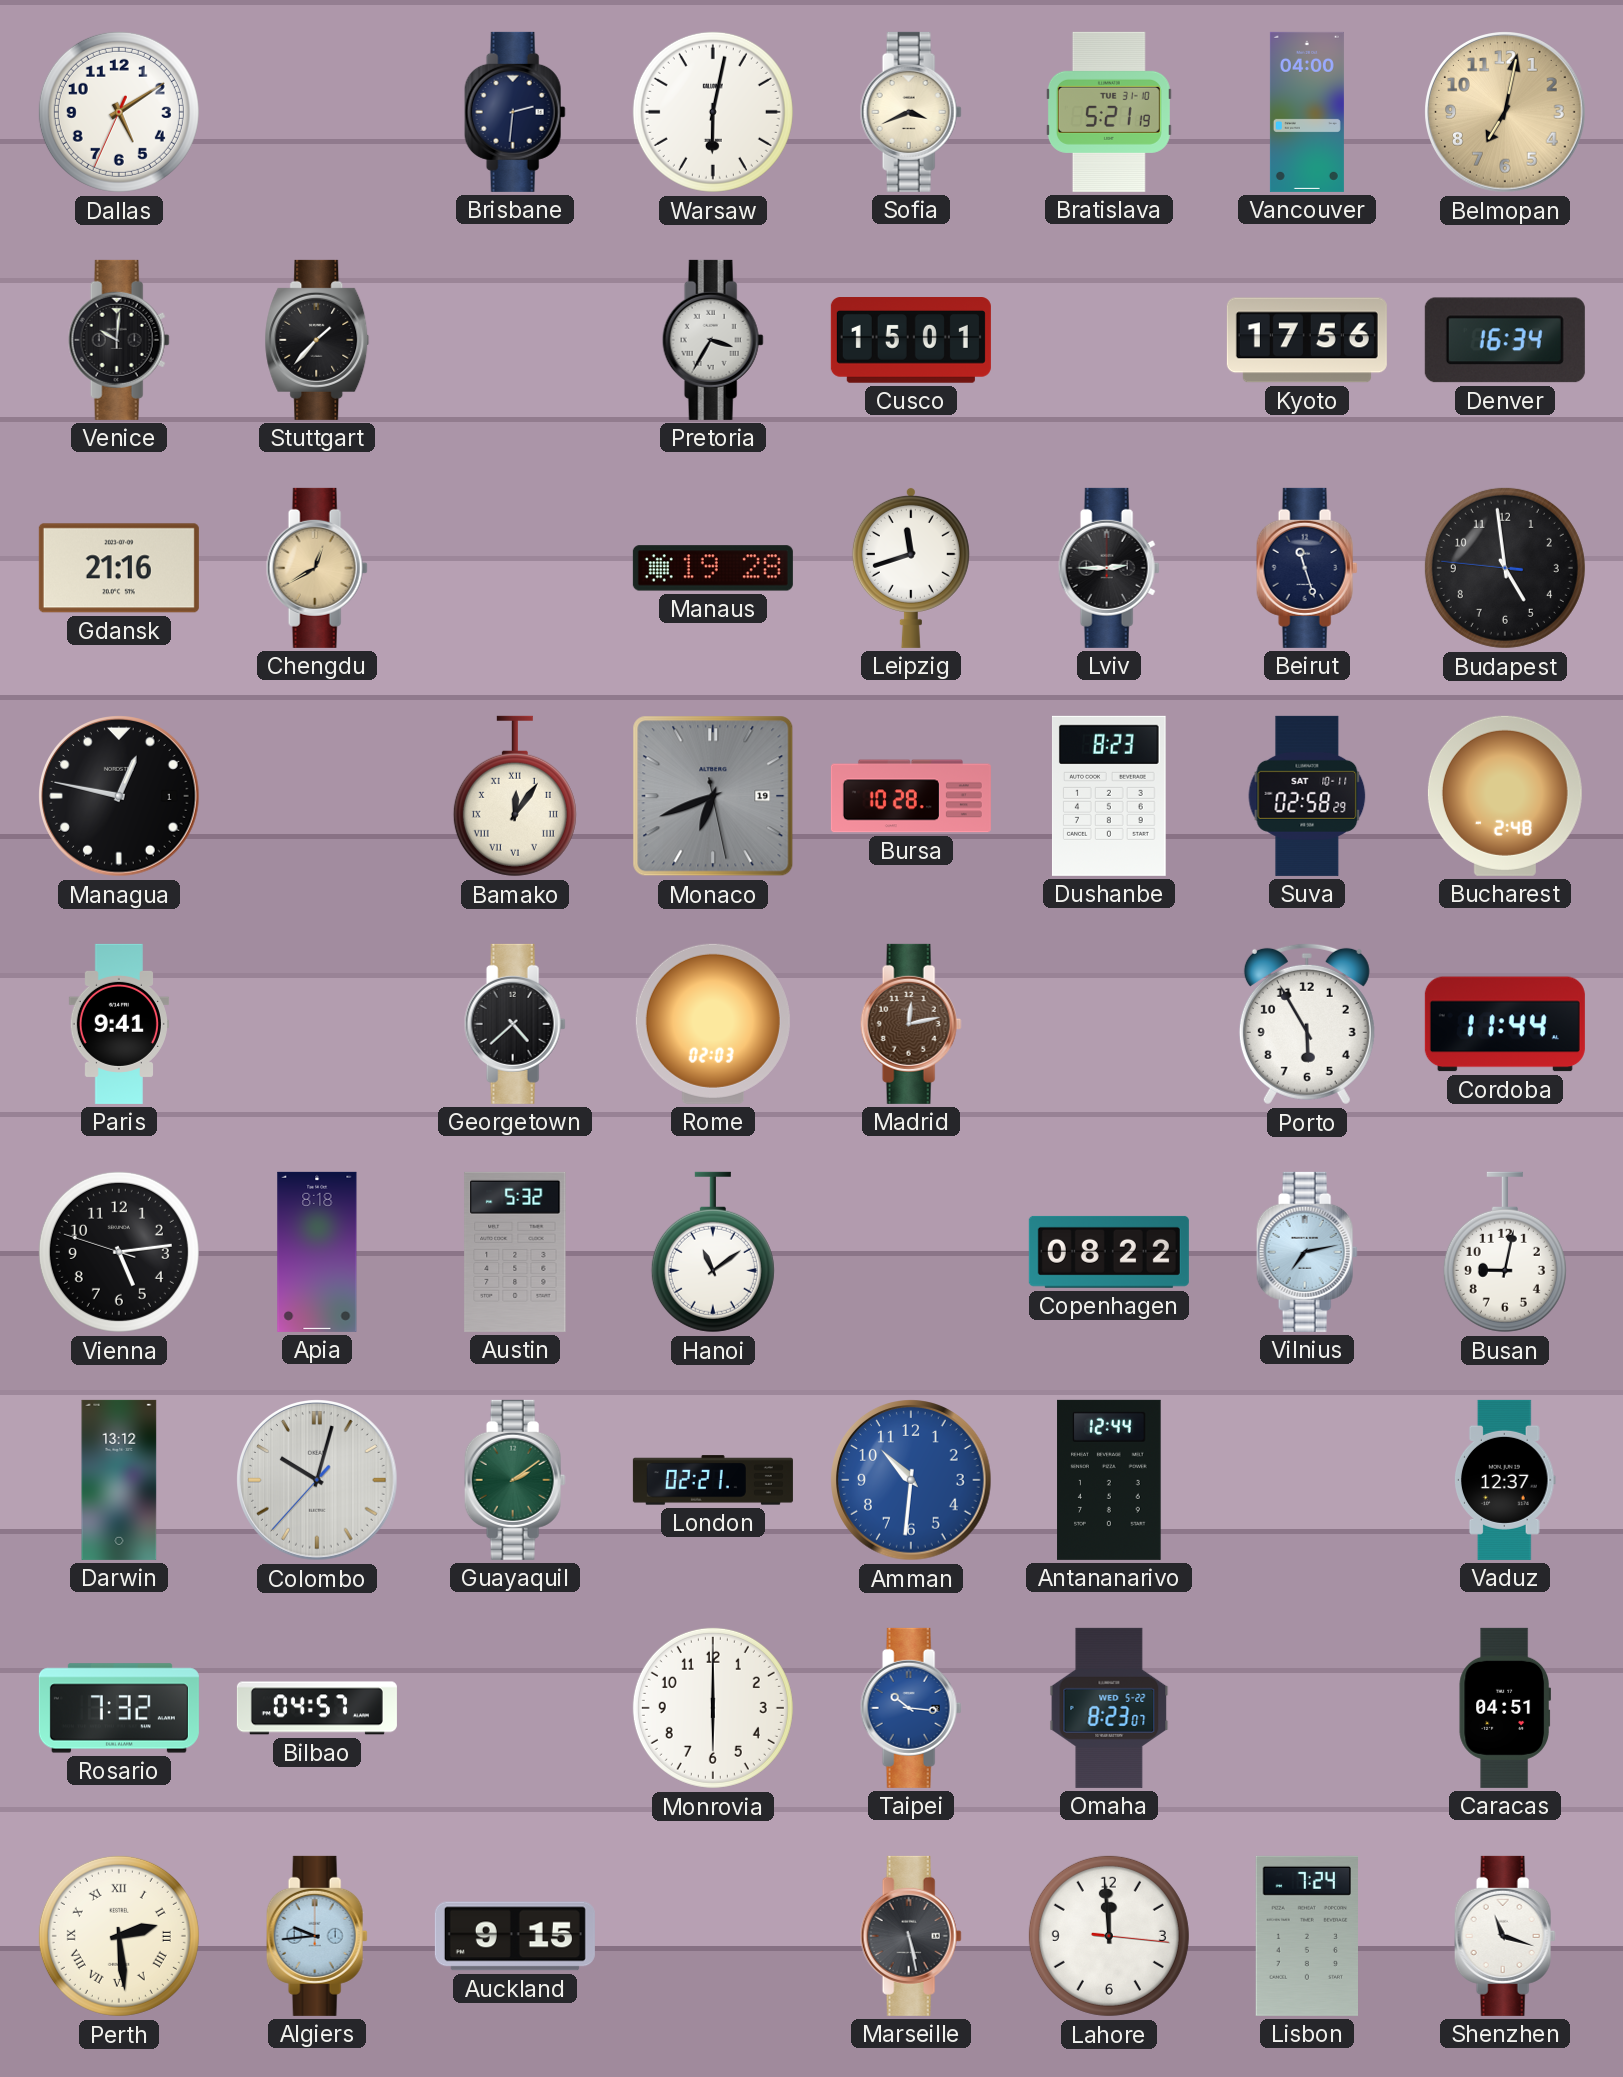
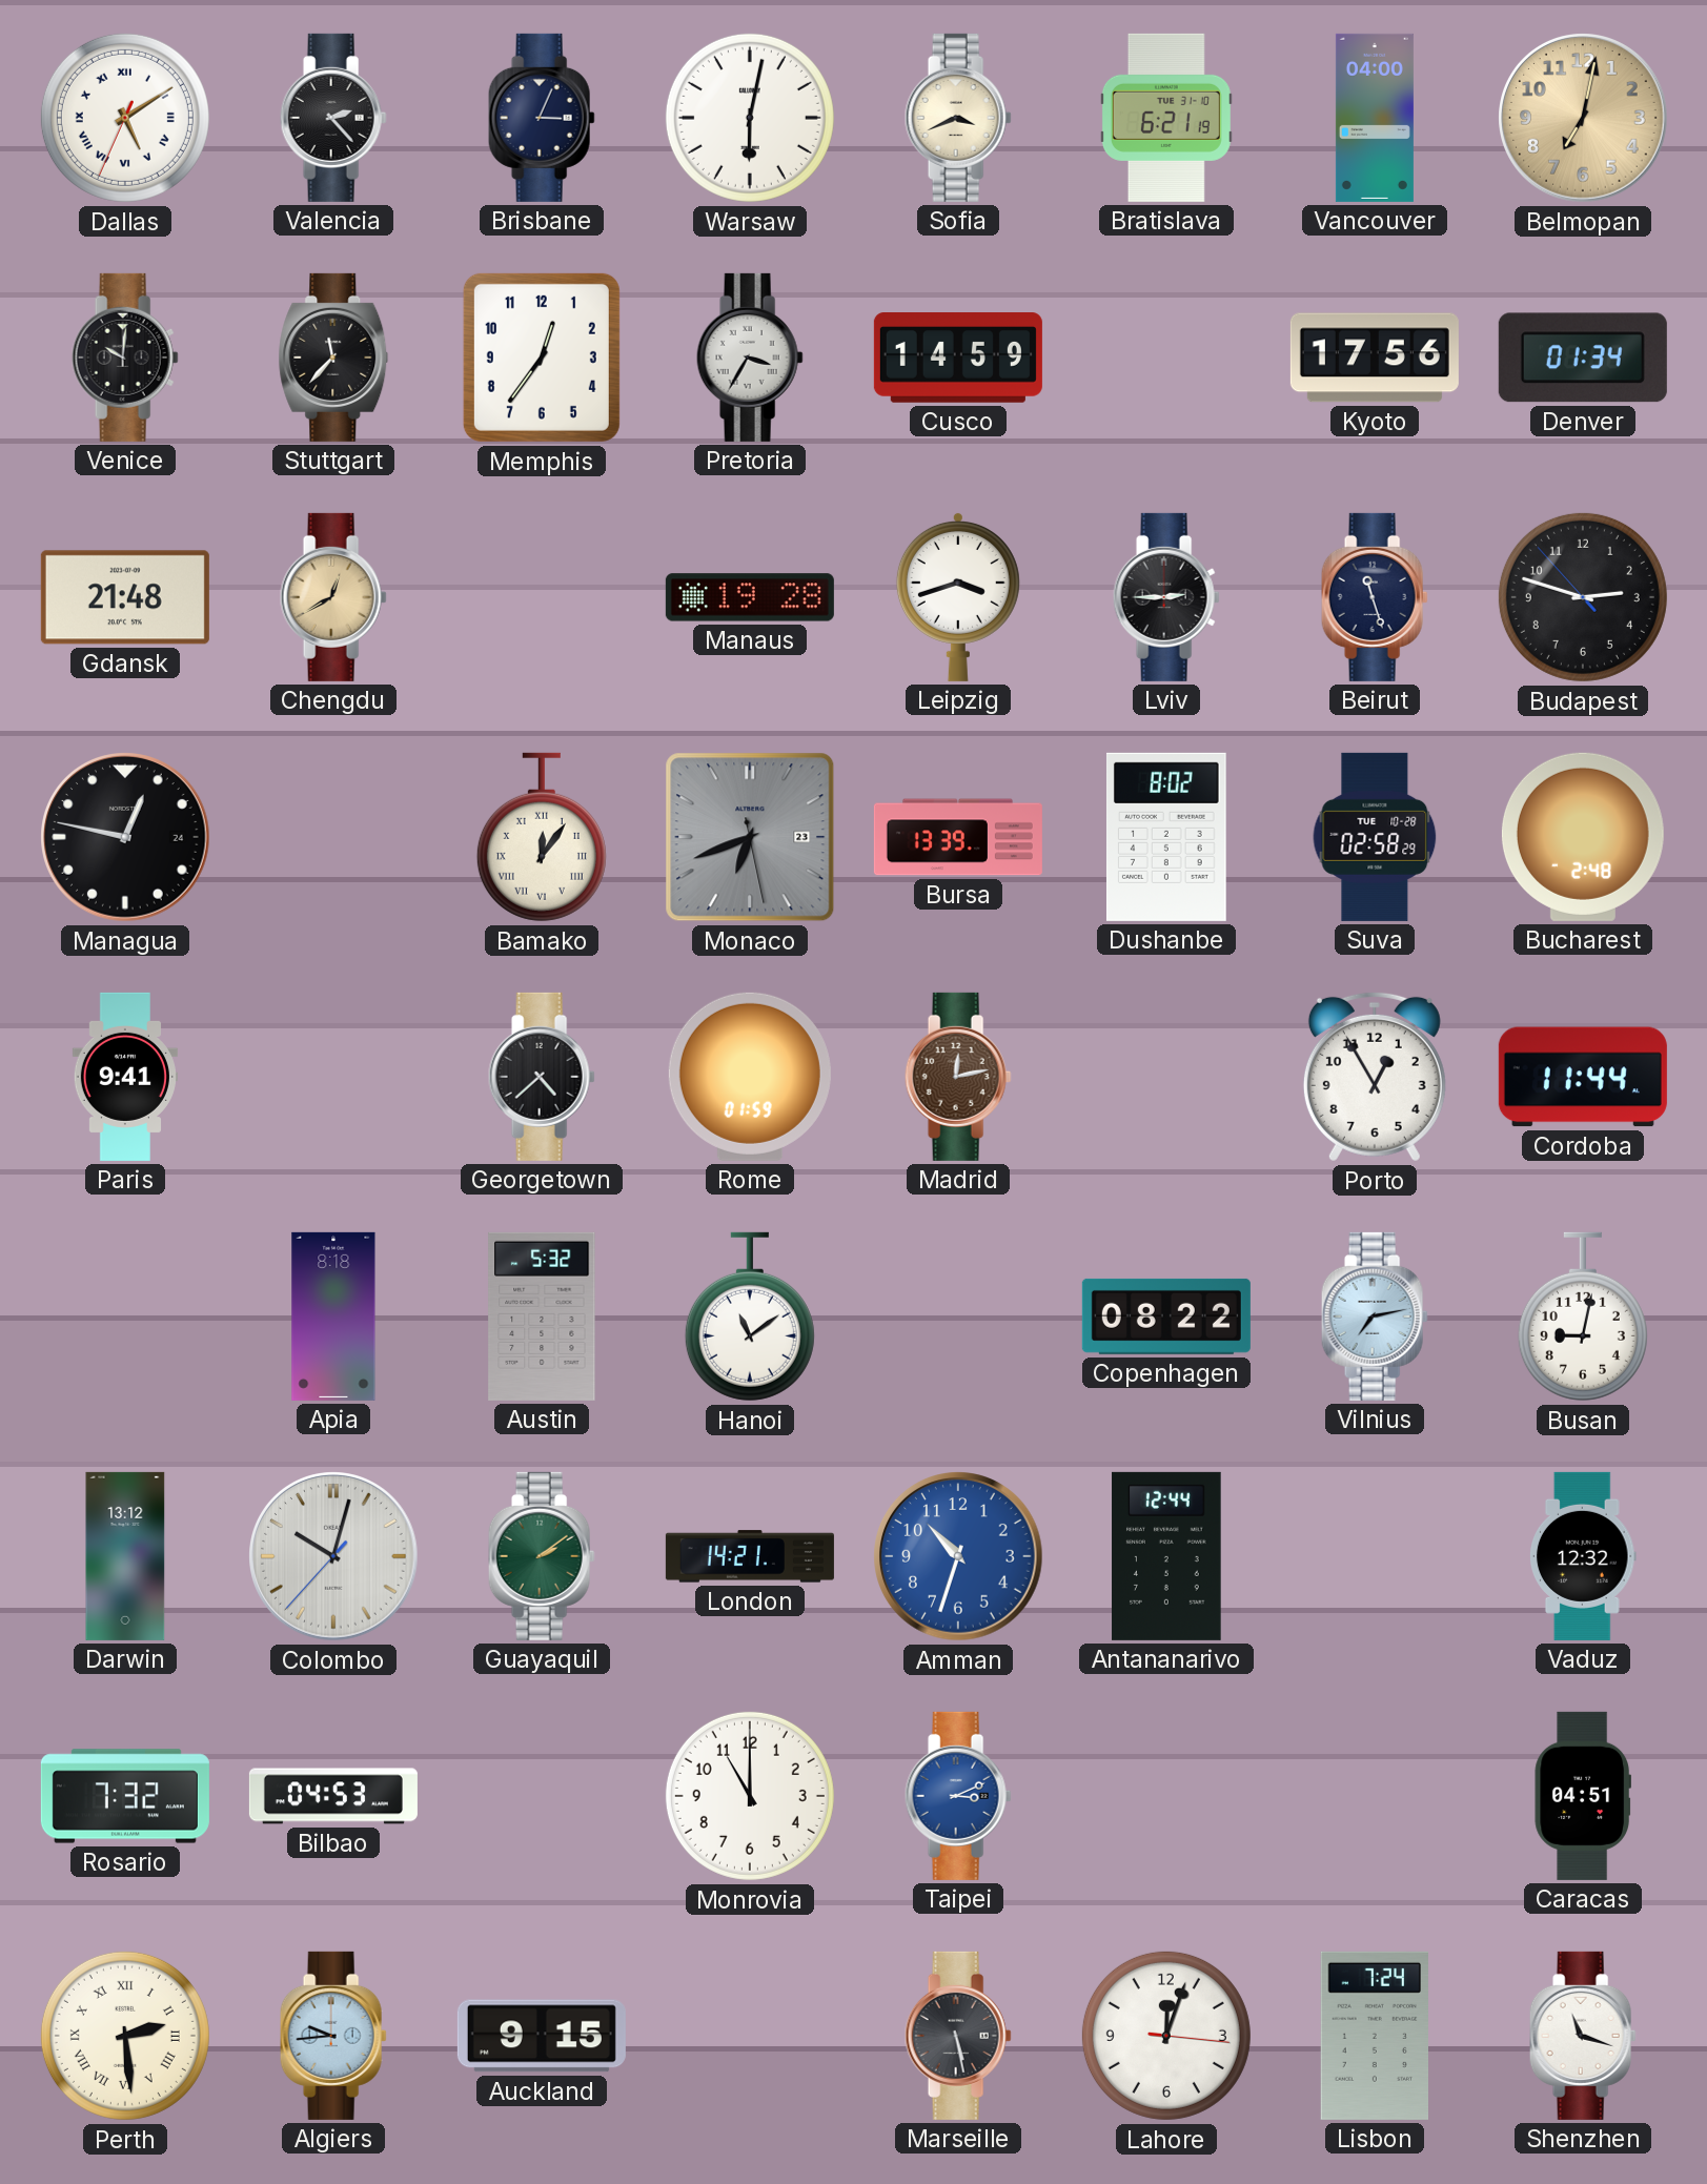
Dallas numerals: Arabic -> Roman (125, 118)
Valencia: none -> 2:23 (333, 118)
Brisbane: 2:31 -> 3:04 (542, 118)
Bratislava: 5:21 -> 6:21 (1166, 118)
Stuttgart: 1:37 -> 11:37 (333, 358)
Memphis: none -> 12:36 (542, 358)
Cusco: 15:01 -> 14:59 (958, 359)
Denver: 16:34 -> 01:34 (1583, 358)
Gdansk: 21:16 -> 21:48 (125, 597)
Leipzig: 11:42 -> 3:42 (958, 596)
Budapest: 4:58 -> 2:47 (1583, 597)
Managua date: 1 -> 24 (125, 837)
Monaco date: 19 -> 23 (750, 837)
Bursa: 10:28 -> 13:39 (958, 837)
Dushanbe: 8:23 -> 8:02 (1166, 837)
Suva date: SAT 10-11 -> TUE 10-28 (1375, 837)
Rome: 02:03 -> 01:59 (750, 1077)
Porto: 5:55 -> 12:55 (1375, 1077)
Vienna: 5:13 -> none (119, 1252)
London: 02:21 -> 14:21 (750, 1556)
Amman: 10:31 -> 10:33 (958, 1556)
Vaduz: 12:37 -> 12:32 (1583, 1556)
Bilbao: 04:57 -> 04:53 (333, 1796)
Monrovia: 6:00 -> 11:00 (750, 1796)
Taipei: 10:16 -> 3:11 (958, 1796)
Omaha: 8:23 -> none (1109, 1708)
Lahore: 11:59 -> 12:03 (1166, 2036)
